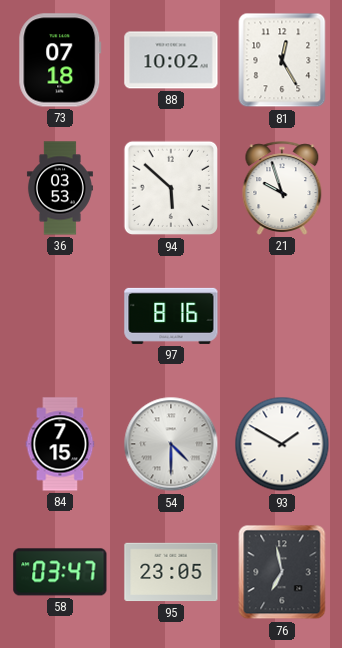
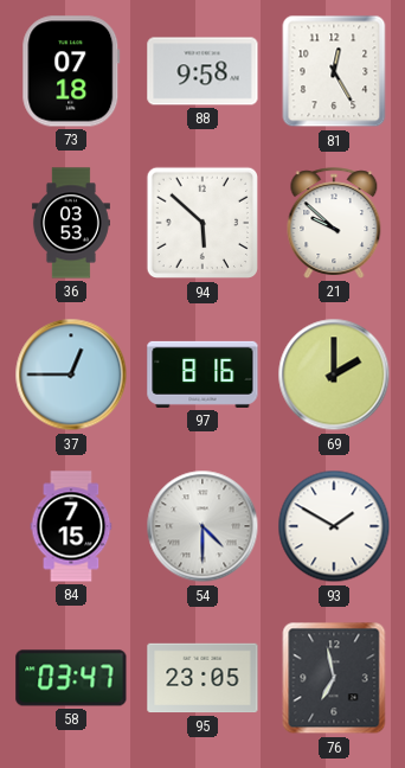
88: 10:02 -> 9:58 (202, 71)
21: 9:57 -> 9:52 (334, 223)
37: none -> 12:45 (71, 375)
69: none -> 2:00 (334, 375)
